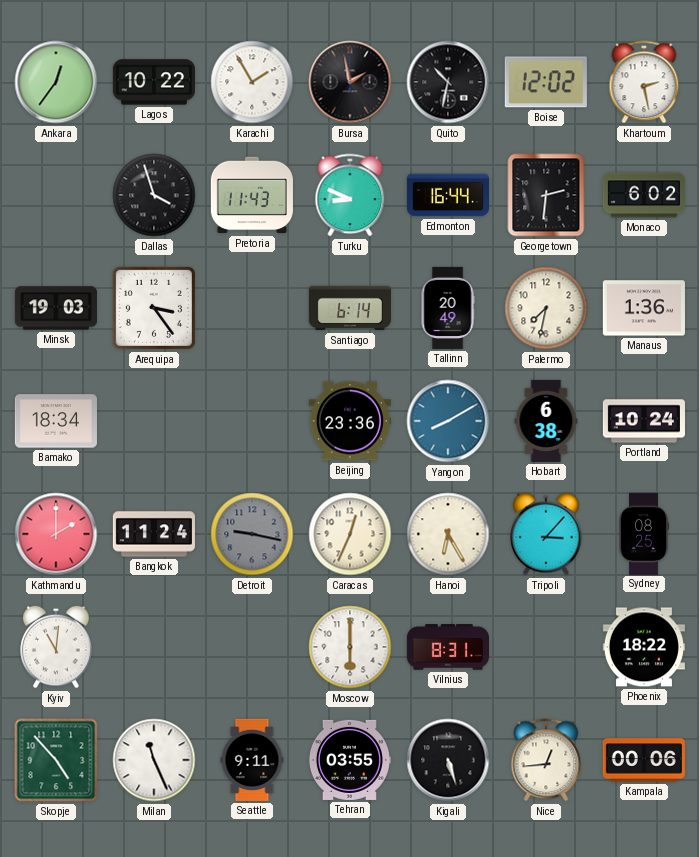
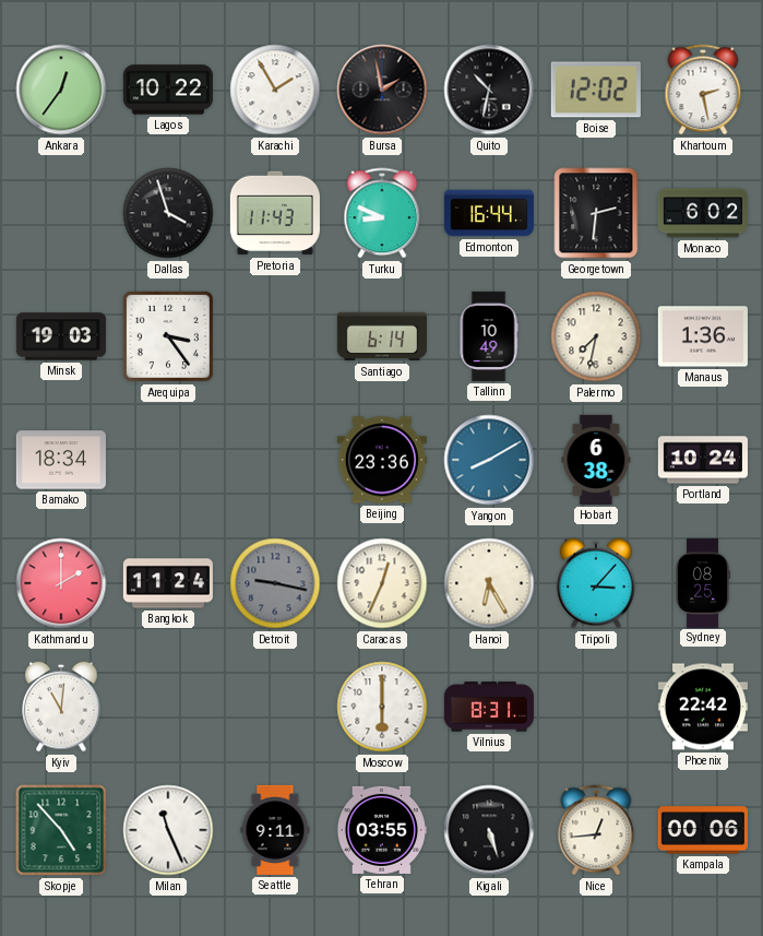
Tallinn: 20:49 -> 10:49 (489, 336)
Phoenix: 18:22 -> 22:42 (703, 707)
